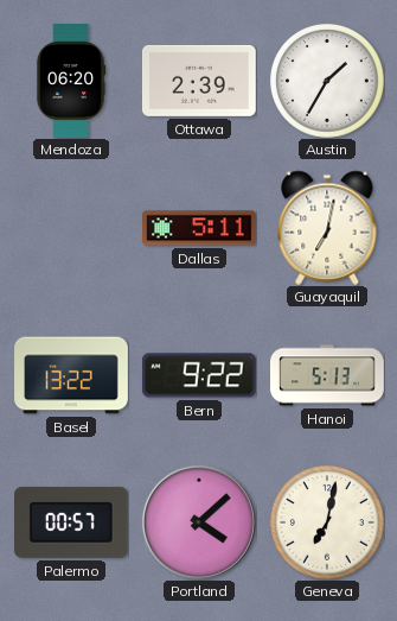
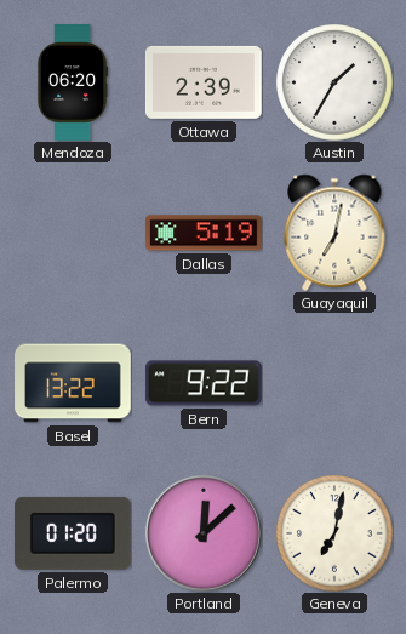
Dallas: 5:11 -> 5:19 (205, 233)
Hanoi: 5:13 -> none (328, 375)
Palermo: 00:57 -> 01:20 (73, 533)
Portland: 4:08 -> 12:08 (204, 533)
